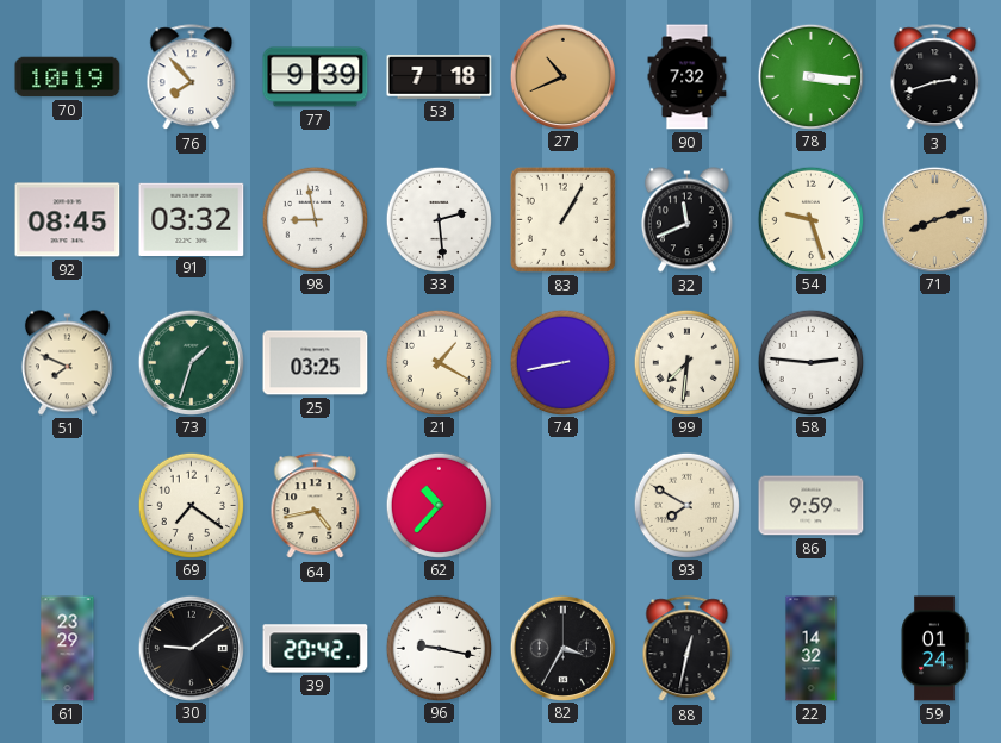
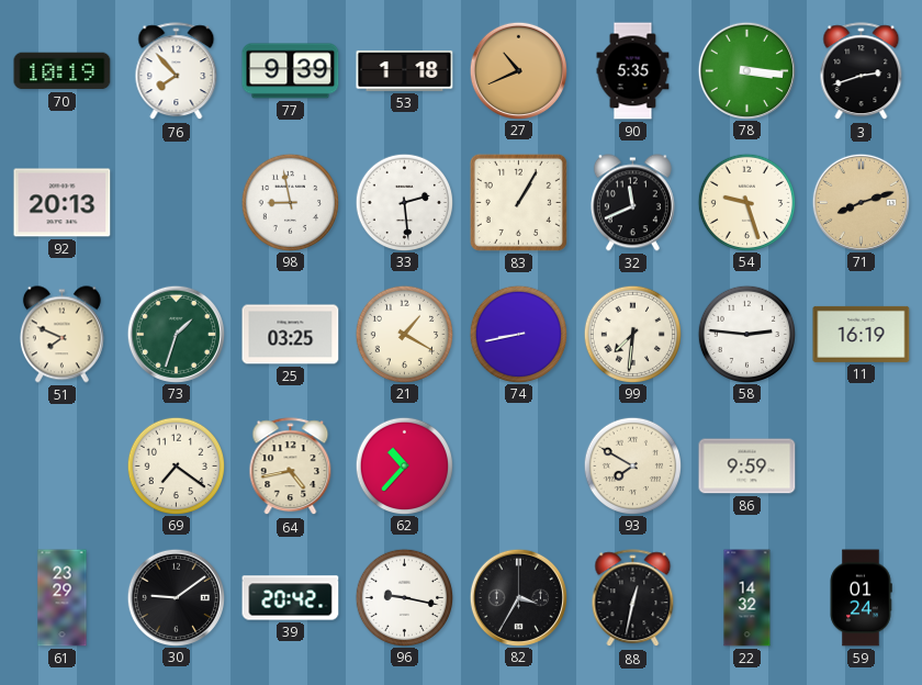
53: 7:18 -> 1:18 (405, 71)
90: 7:32 -> 5:35 (633, 71)
92: 08:45 -> 20:13 (63, 203)
91: 03:32 -> none (192, 219)
11: none -> 16:19 (862, 334)
